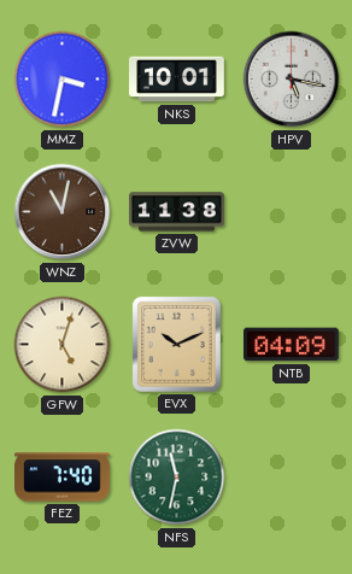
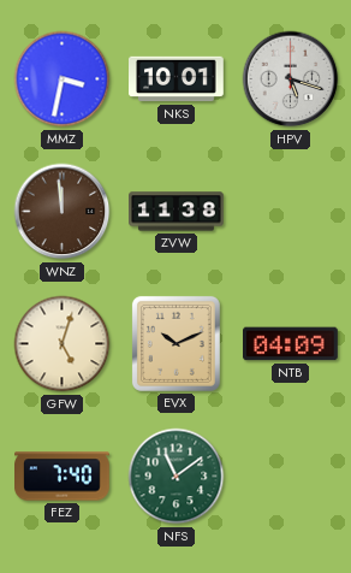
HPV: 5:17 -> 5:18 (291, 79)
WNZ: 11:02 -> 11:59 (63, 212)
NFS: 11:32 -> 11:09 (177, 477)
